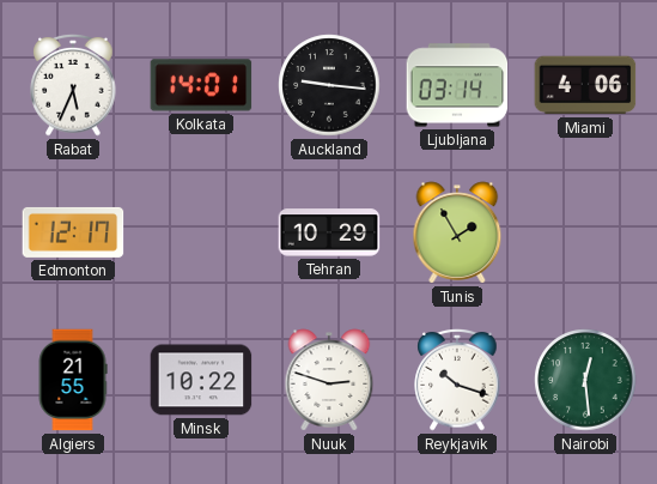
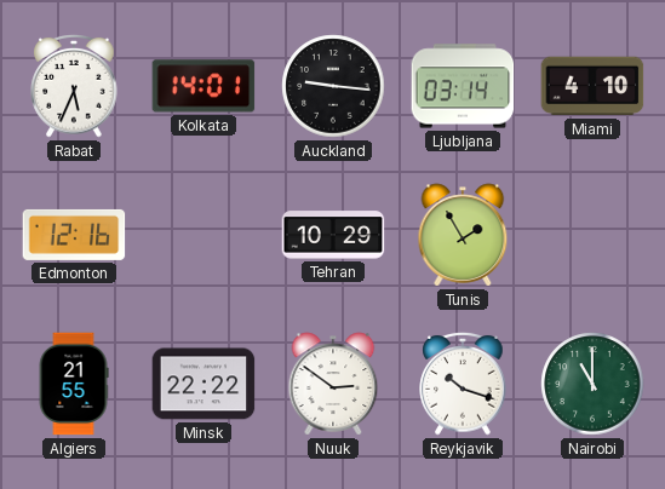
Miami: 4:06 -> 4:10 (592, 86)
Edmonton: 12:17 -> 12:16 (74, 235)
Minsk: 10:22 -> 22:22 (203, 384)
Nuuk: 2:48 -> 2:51 (333, 384)
Nairobi: 12:29 -> 11:00 (592, 384)
